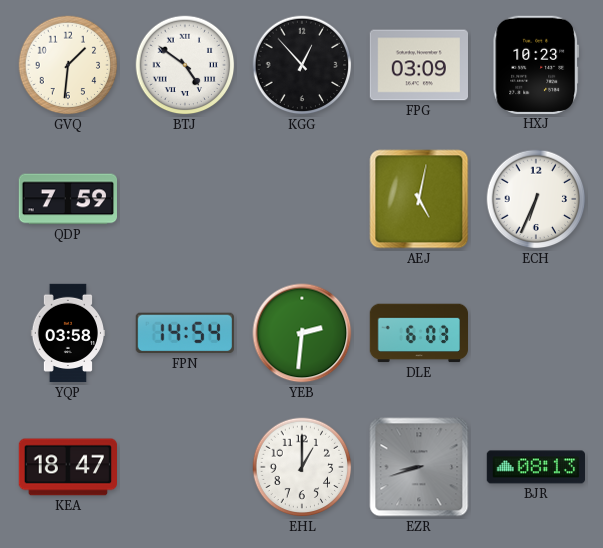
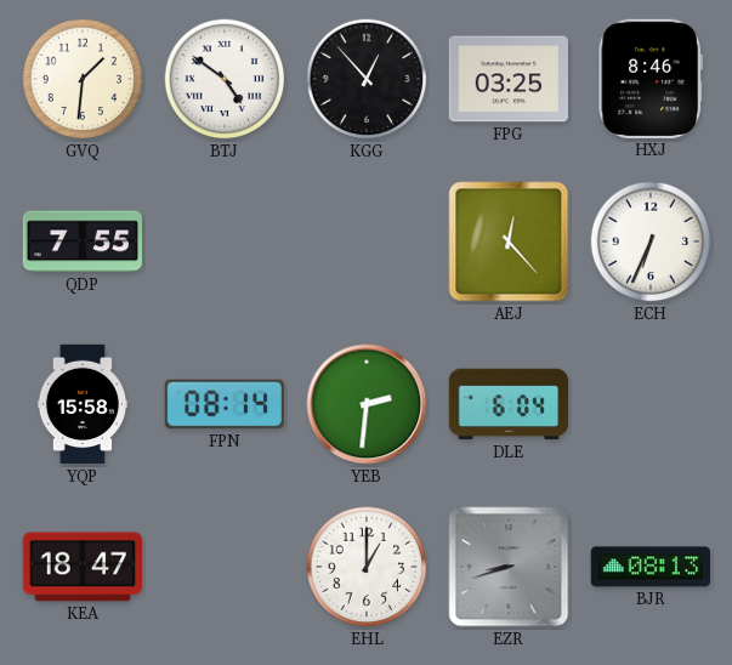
FPG: 03:09 -> 03:25 (507, 79)
HXJ: 10:23 -> 8:46 (651, 79)
QDP: 7:59 -> 7:55 (81, 241)
AEJ: 5:02 -> 12:23 (509, 241)
YQP: 03:58 -> 15:58 (81, 404)
FPN: 14:54 -> 08:14 (225, 404)
DLE: 6:03 -> 6:04 (507, 404)
